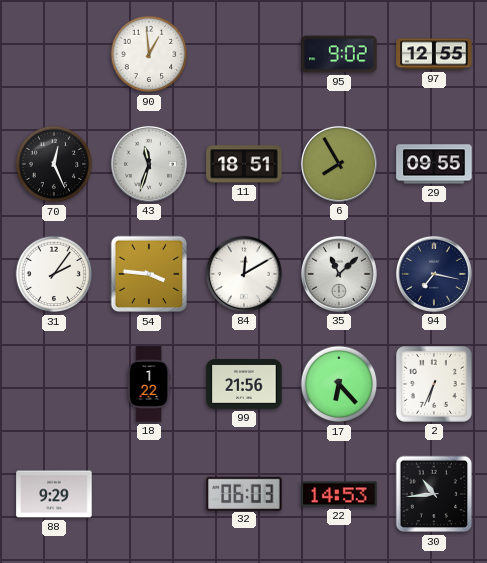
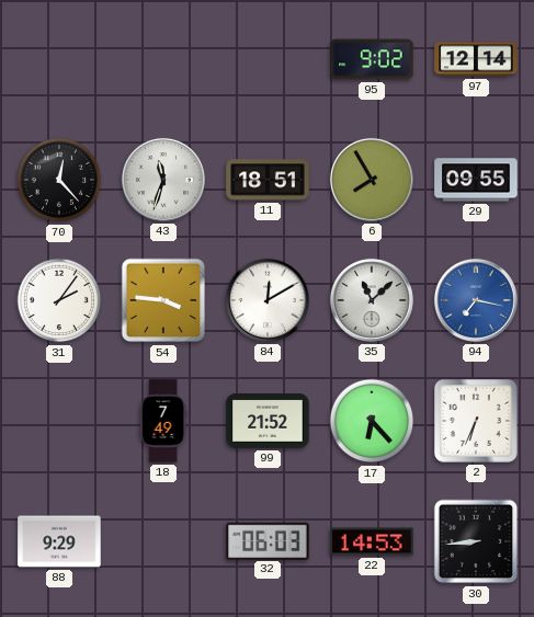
90: 12:59 -> none (149, 54)
97: 12:55 -> 12:14 (476, 59)
70: 12:26 -> 12:23 (59, 180)
94 dial: navy -> blue (476, 300)
18: 1:22 -> 7:49 (163, 421)
99: 21:56 -> 21:52 (268, 422)
30: 10:44 -> 8:44 (476, 541)
